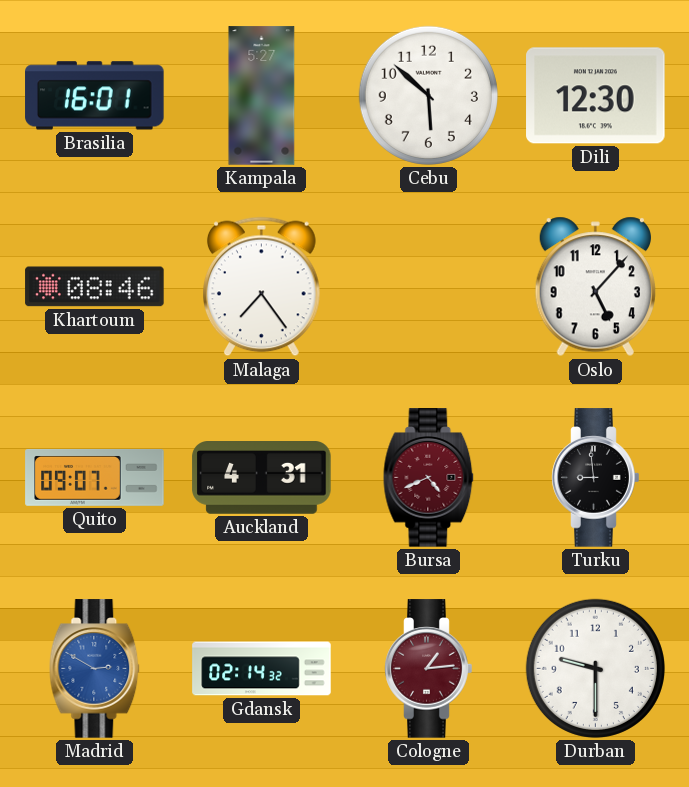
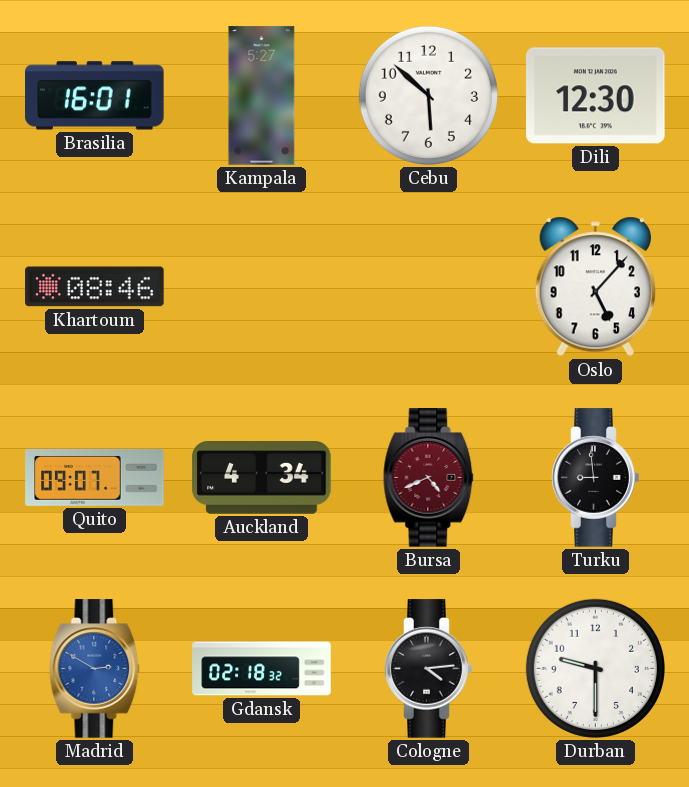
Malaga: 7:24 -> none (262, 287)
Auckland: 4:31 -> 4:34 (262, 478)
Gdansk: 02:14 -> 02:18 (262, 669)
Cologne: 1:14 -> 4:14 (429, 669)
Cologne dial: burgundy -> black (429, 669)
